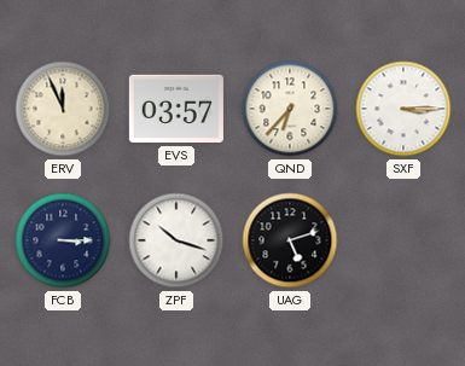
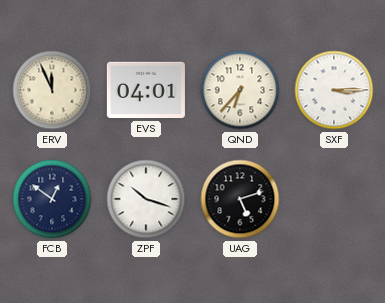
EVS: 03:57 -> 04:01 (146, 90)
FCB: 3:15 -> 12:51 (52, 199)
